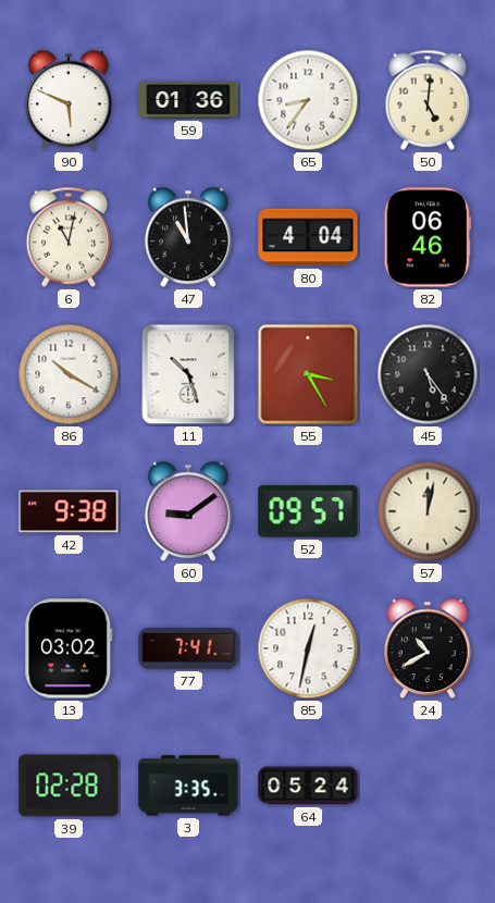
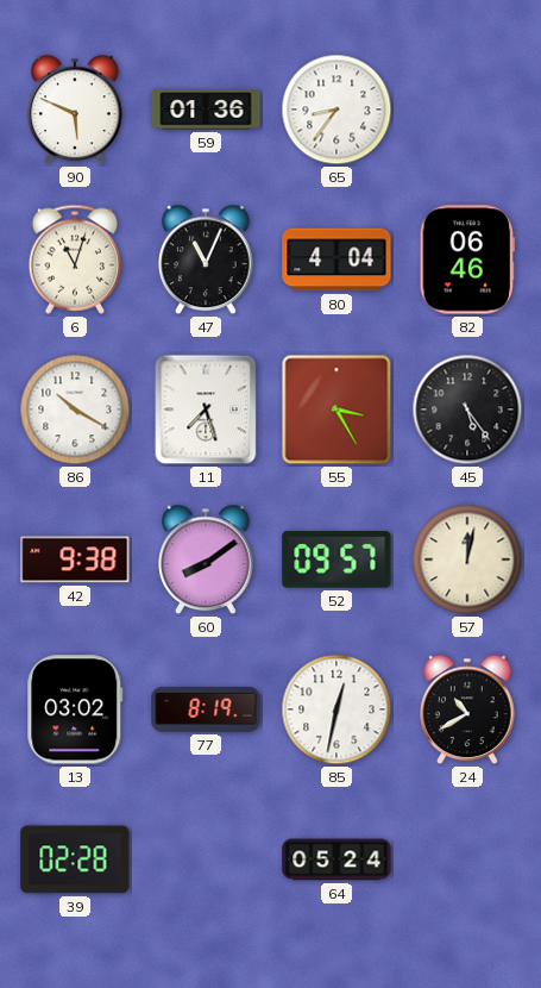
50: 5:01 -> none (426, 100)
6: 11:02 -> 11:03 (74, 259)
47: 10:59 -> 11:04 (206, 259)
11: 10:27 -> 7:27 (206, 409)
60: 9:09 -> 8:09 (206, 559)
77: 7:41 -> 8:19 (206, 709)
3: 3:35 -> none (188, 786)
